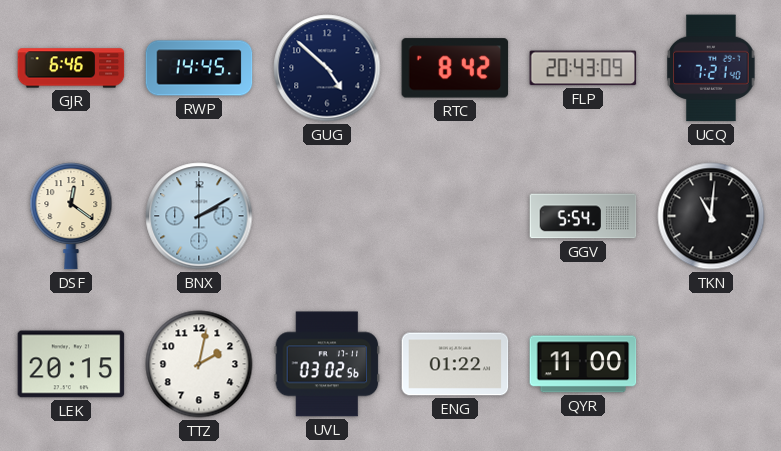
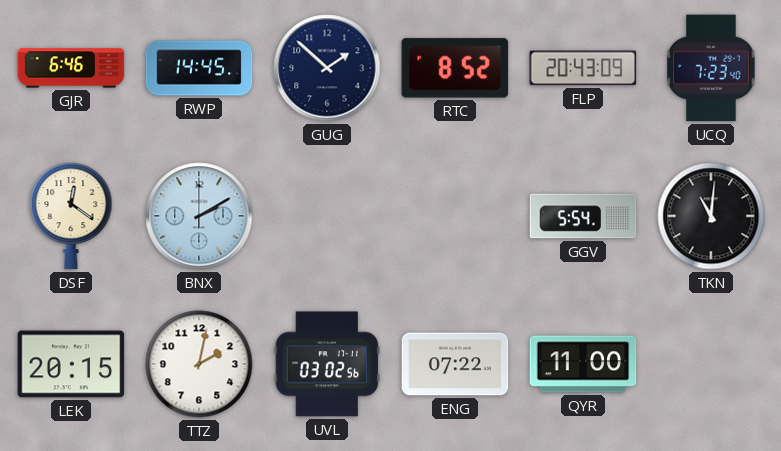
GUG: 4:52 -> 1:52 (327, 68)
RTC: 8:42 -> 8:52 (455, 68)
UCQ: 7:21 -> 7:23 (711, 68)
ENG: 01:22 -> 07:22 (455, 364)
